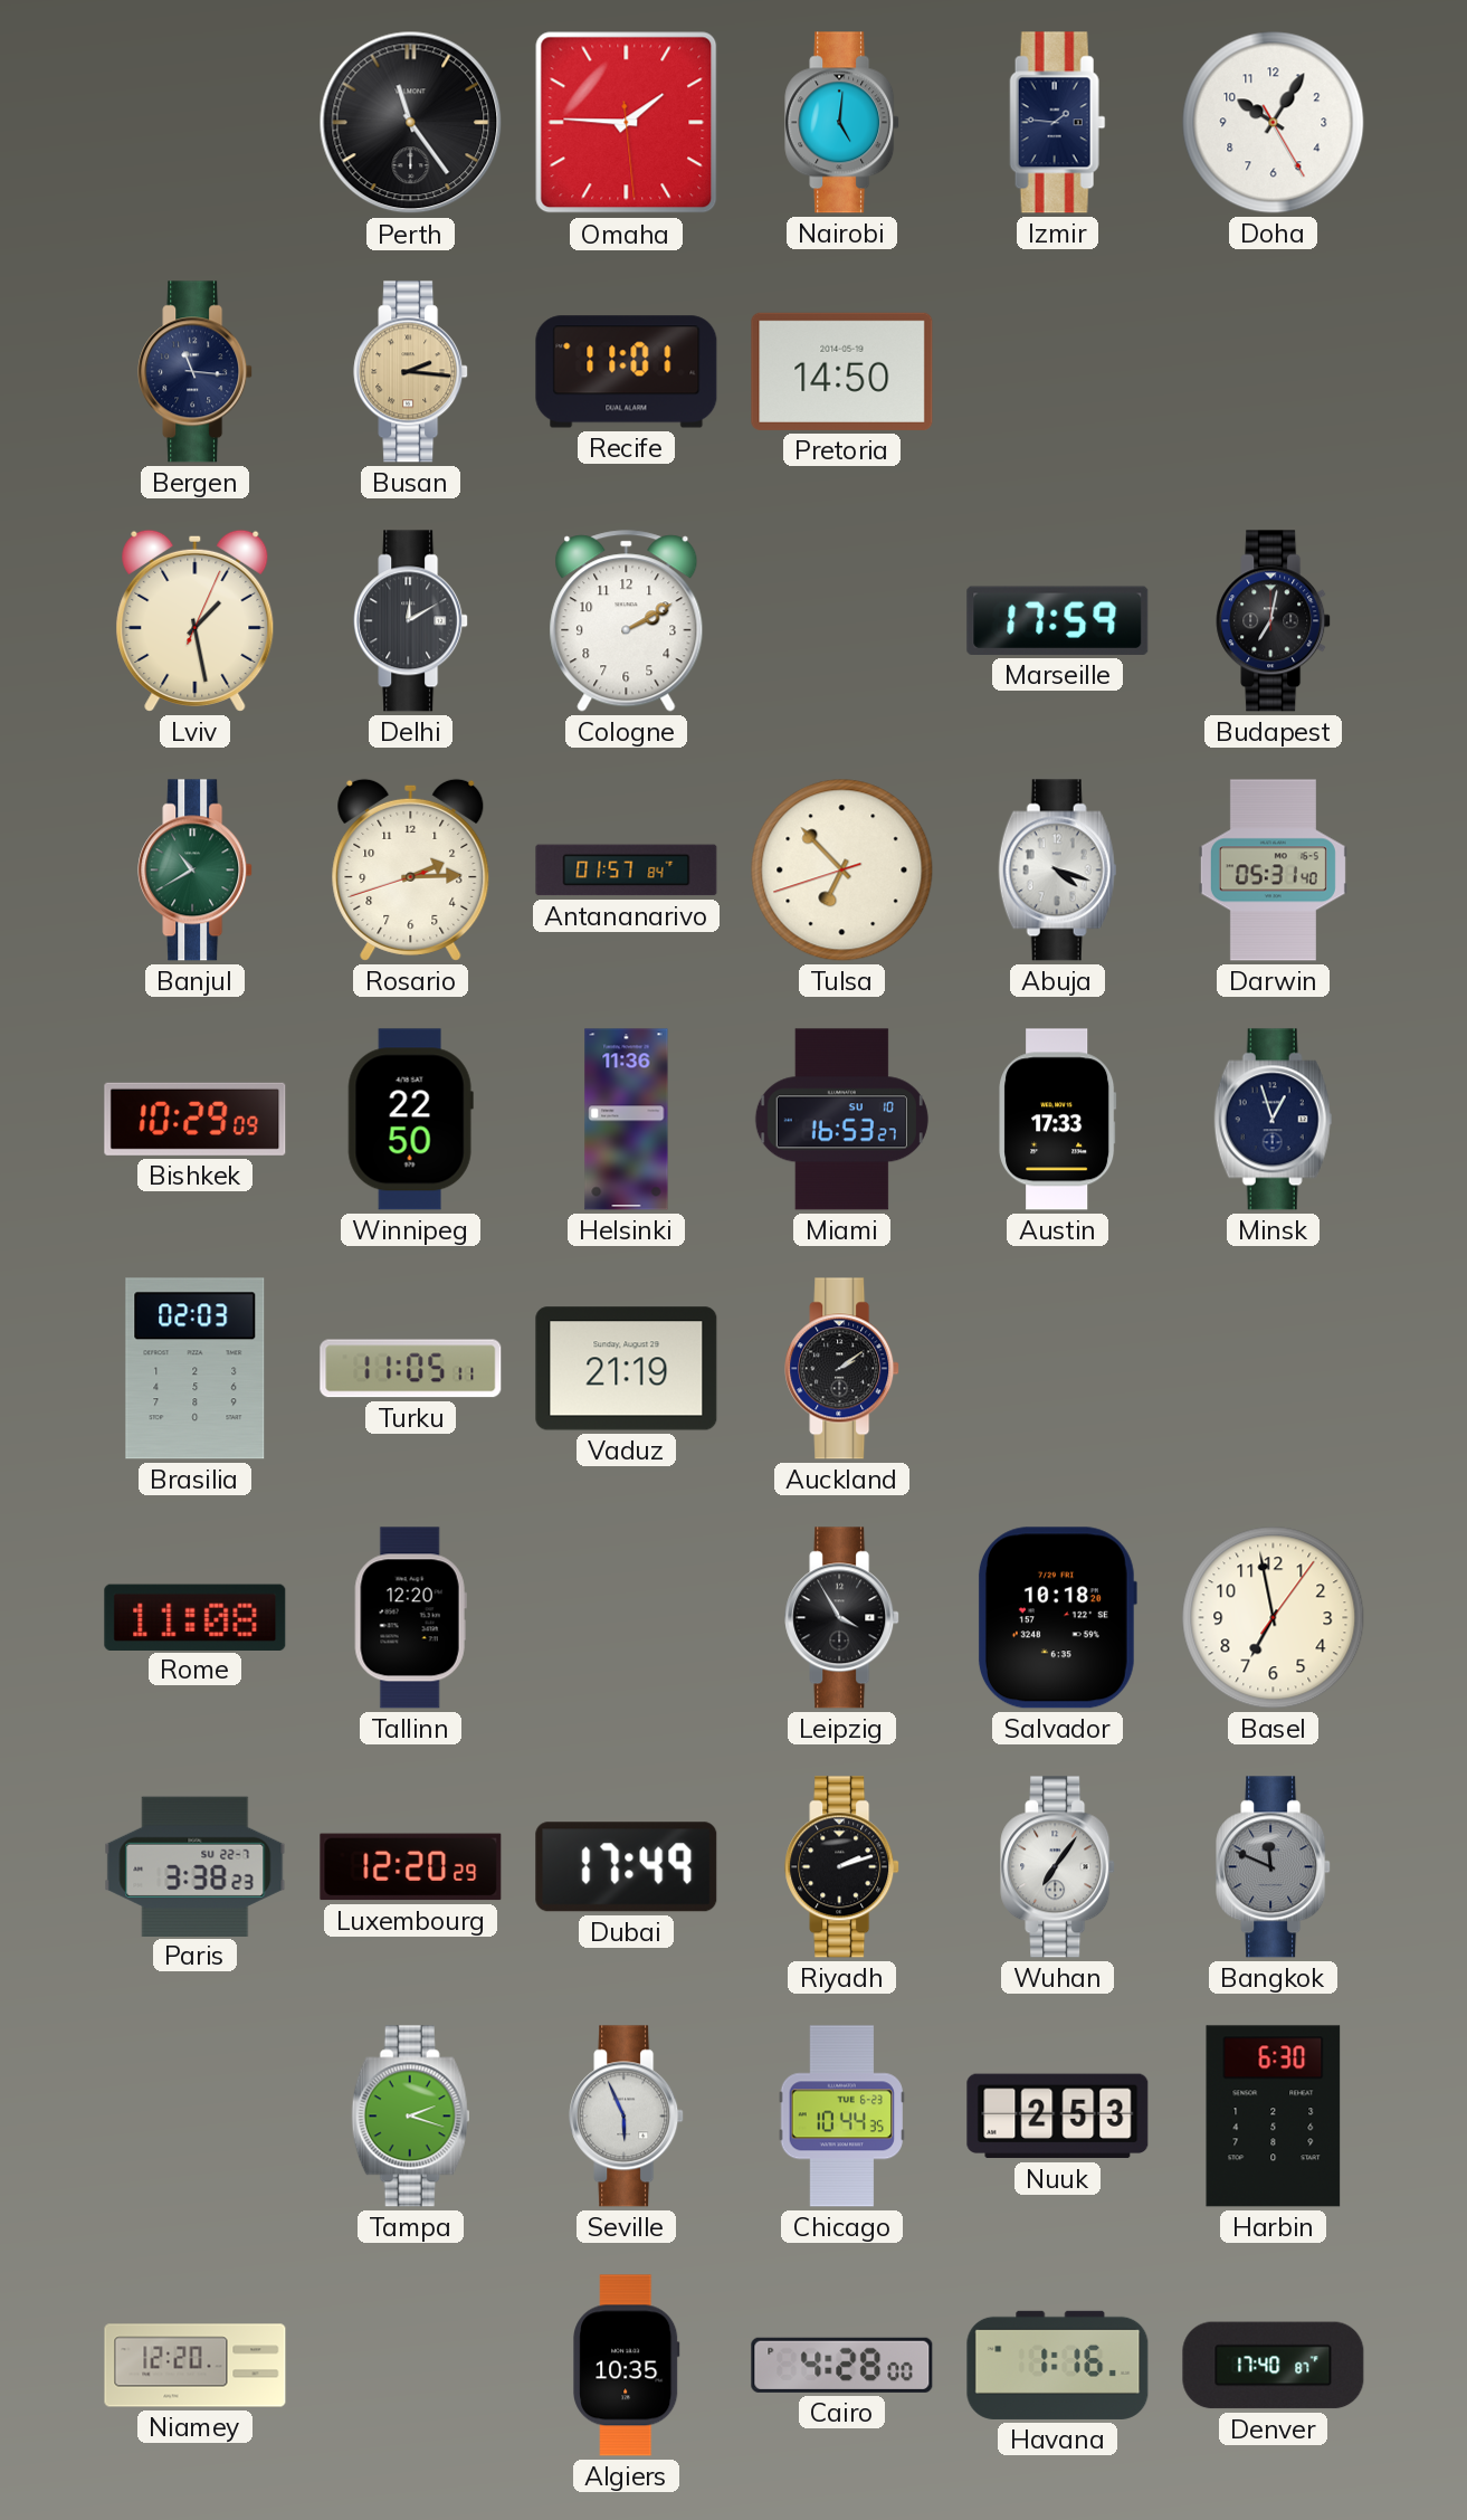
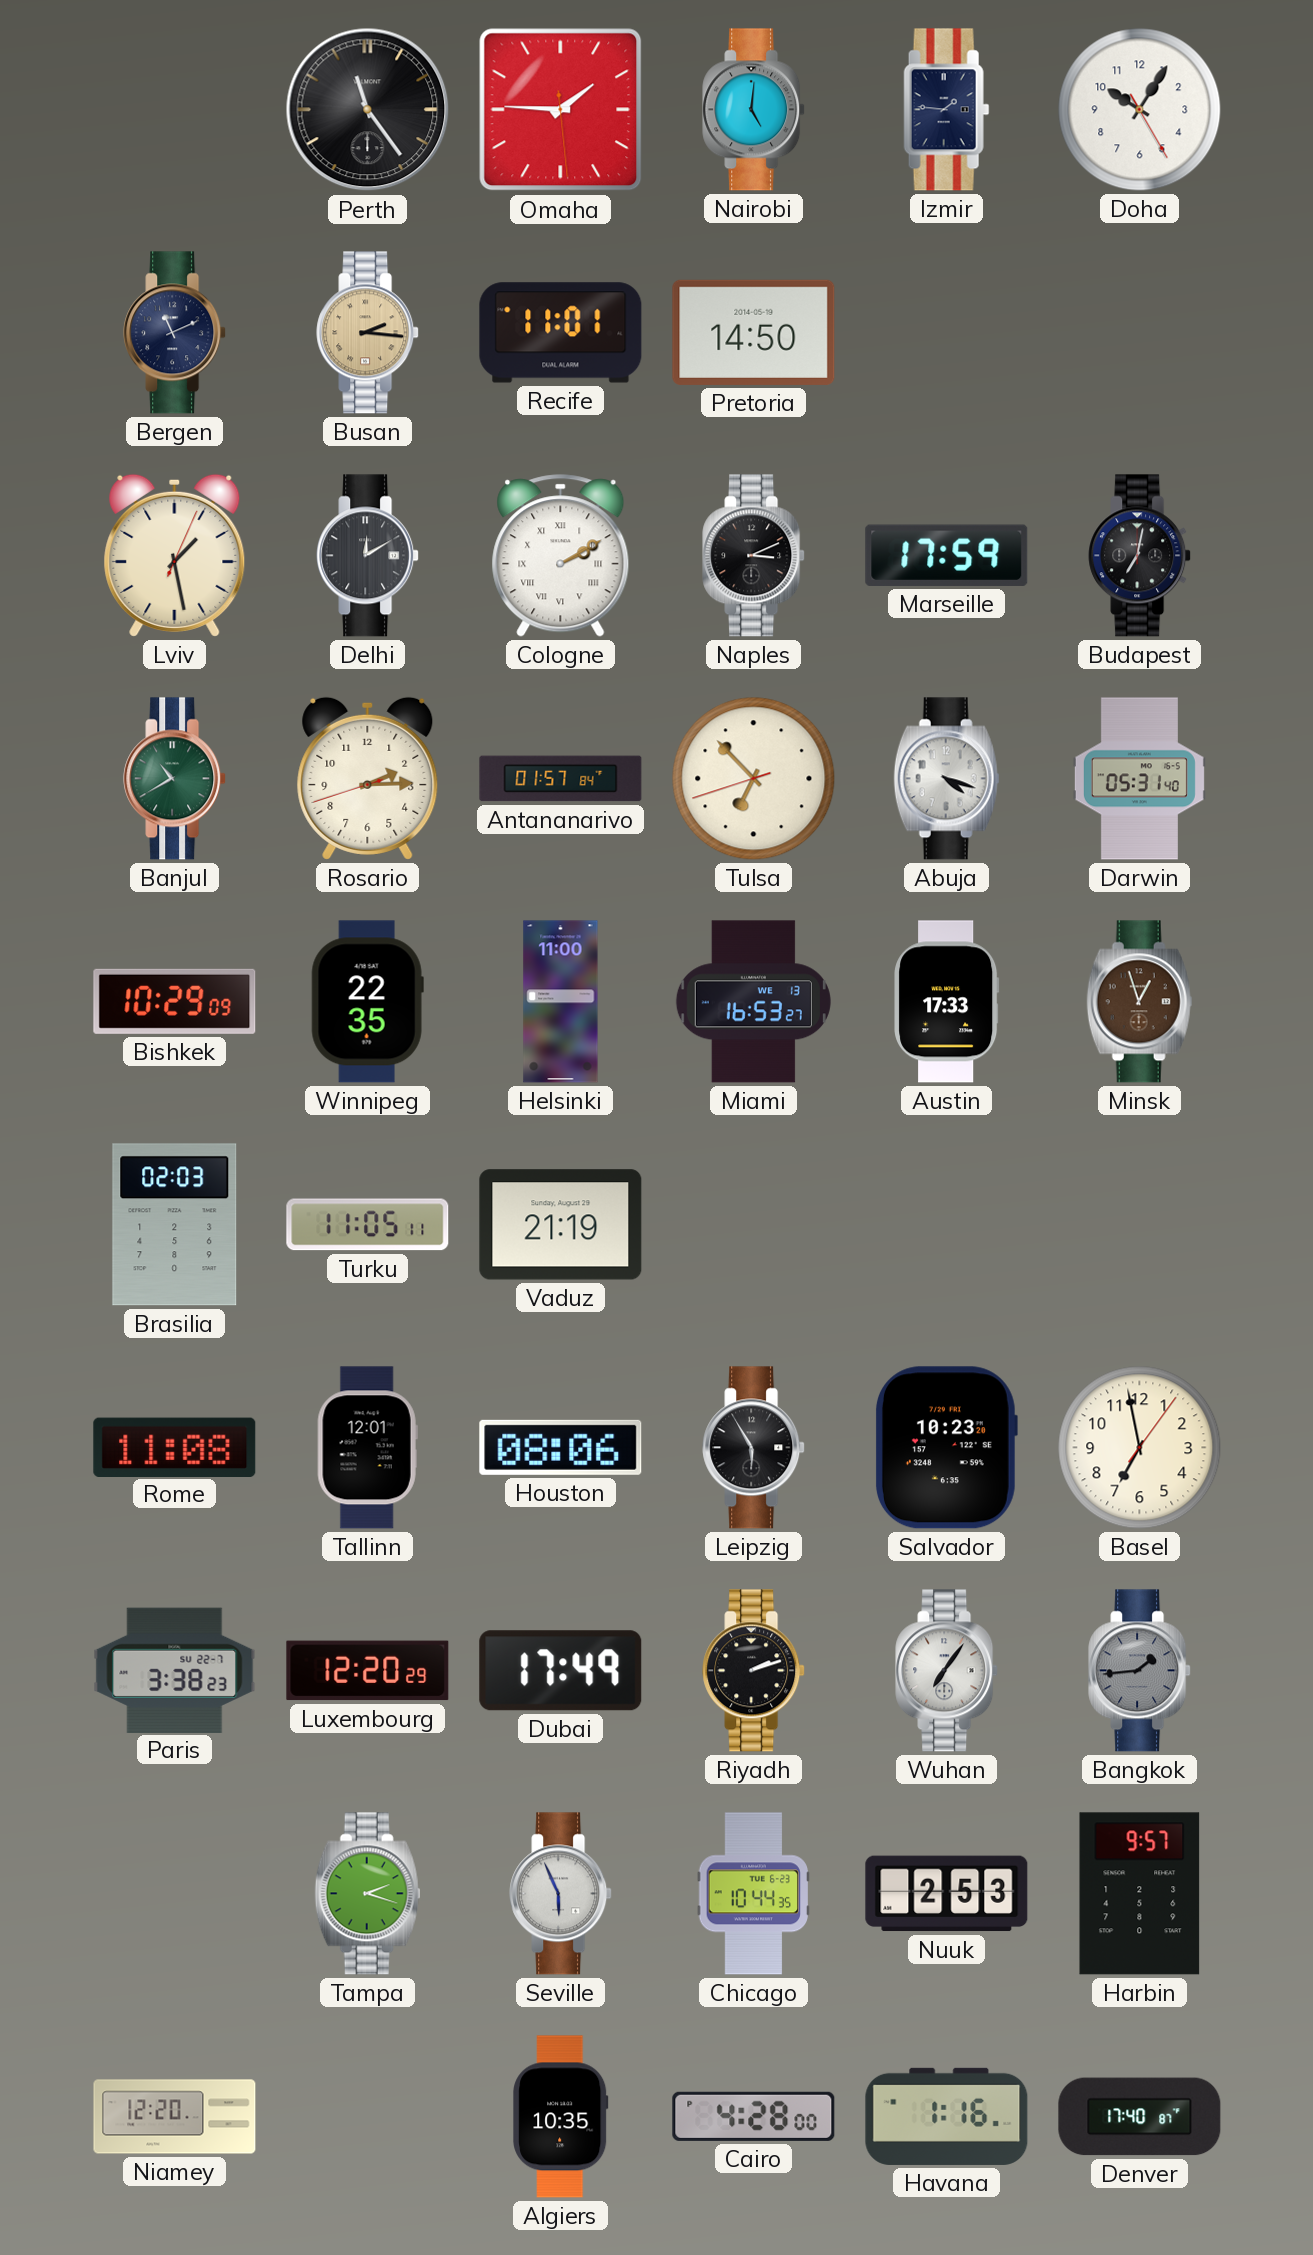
Bergen: 11:16 -> 11:11 (175, 333)
Cologne numerals: Arabic -> Roman (561, 556)
Naples: none -> 3:11 (754, 556)
Winnipeg: 22:50 -> 22:35 (367, 1002)
Helsinki: 11:36 -> 11:00 (561, 1002)
Miami date: SU 10 -> WE 13 (753, 1002)
Minsk dial: navy -> brown (1140, 1002)
Auckland: 2:09 -> none (842, 1369)
Tallinn: 12:20 -> 12:01 (367, 1448)
Houston: none -> 08:06 (561, 1447)
Leipzig: 3:55 -> 5:55 (754, 1448)
Salvador: 10:18 -> 10:23 (946, 1448)
Bangkok: 11:49 -> 1:44 (1140, 1671)
Harbin: 6:30 -> 9:57 (1140, 1894)
